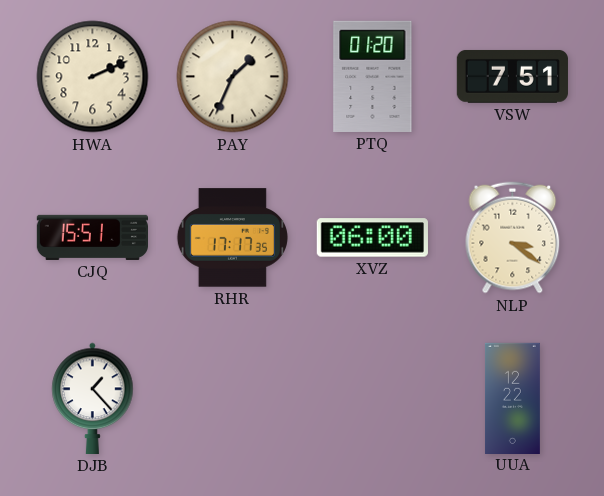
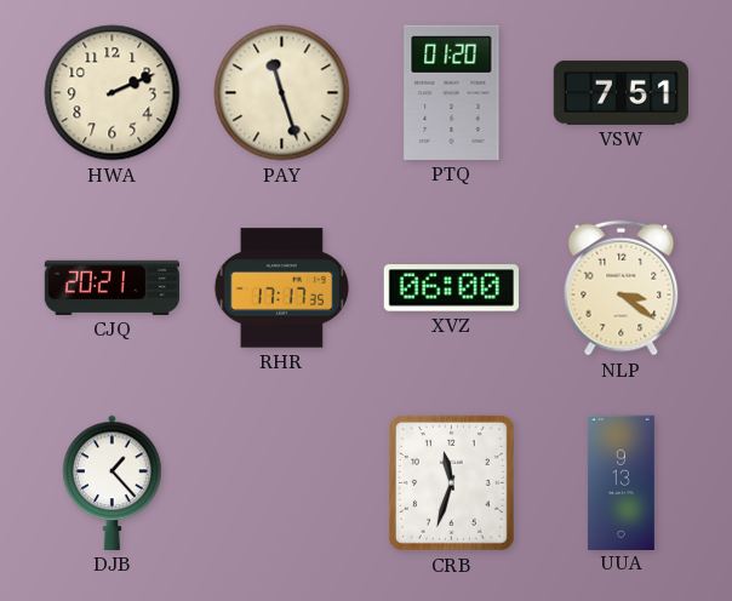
PAY: 1:34 -> 11:27 (282, 93)
CJQ: 15:51 -> 20:21 (111, 287)
CRB: none -> 11:33 (451, 482)
UUA: 12:22 -> 9:13 (621, 482)
